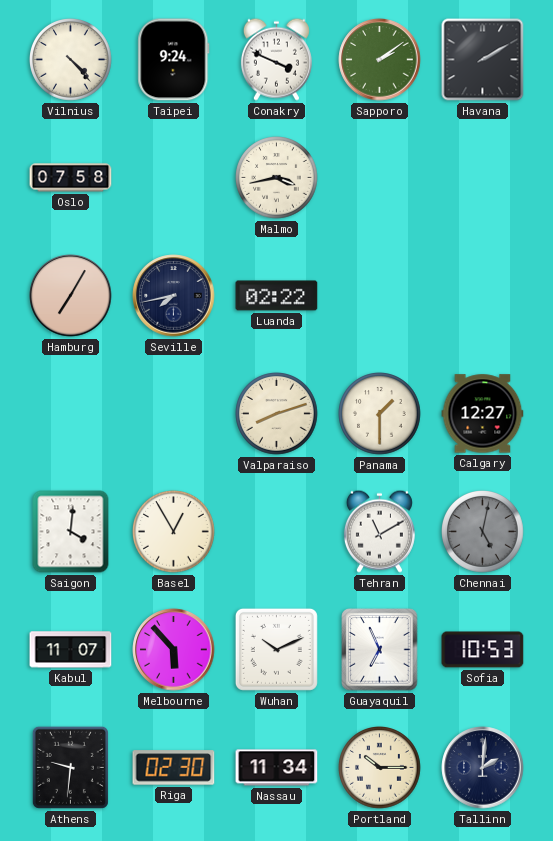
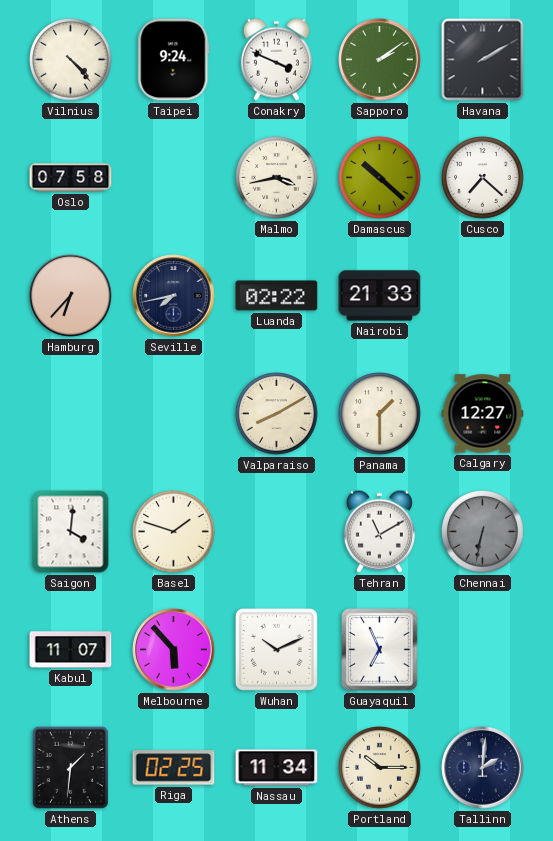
Damascus: none -> 10:22 (380, 178)
Cusco: none -> 7:22 (483, 178)
Hamburg: 7:05 -> 6:37 (71, 296)
Nairobi: none -> 21:33 (380, 296)
Valparaiso: 8:12 -> 8:10 (277, 414)
Basel: 12:55 -> 1:48 (174, 532)
Chennai: 5:02 -> 6:32 (483, 532)
Sofia: 10:53 -> none (483, 650)
Athens: 9:31 -> 1:31 (70, 767)
Riga: 02:30 -> 02:25 (174, 768)
